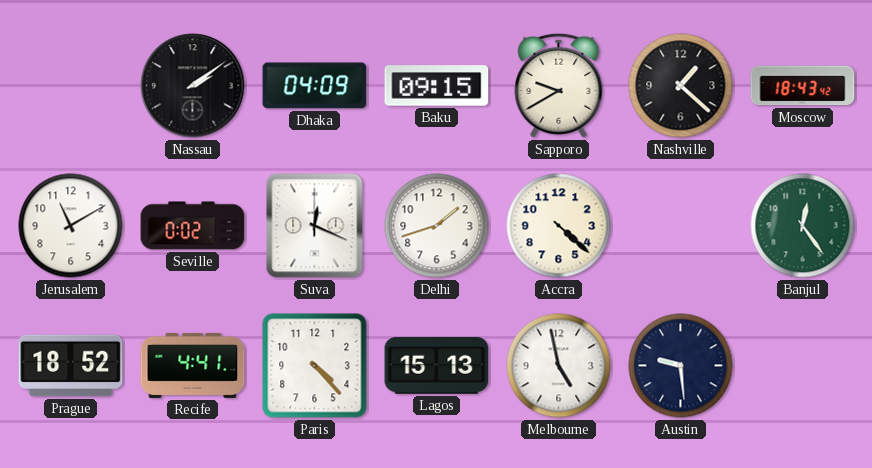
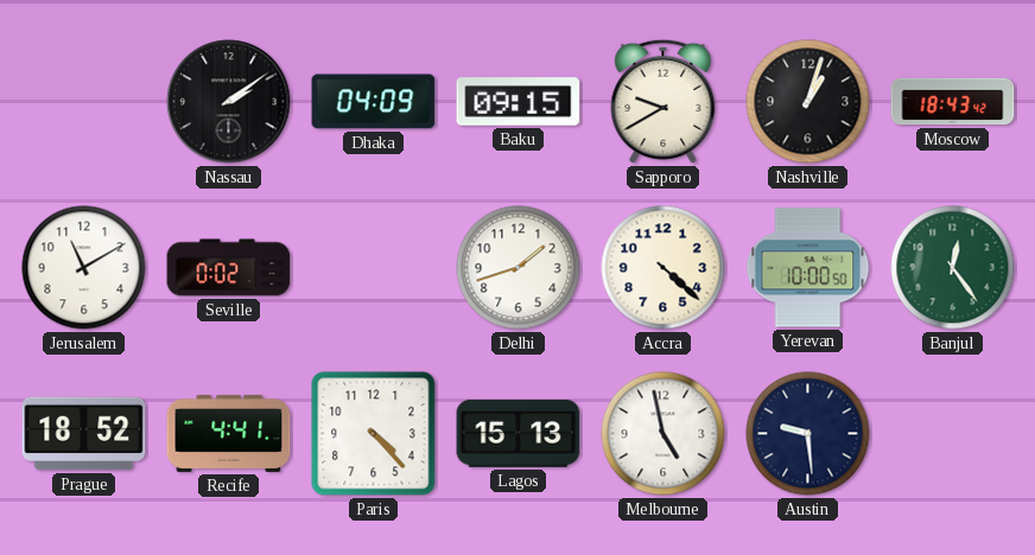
Nashville: 1:22 -> 1:03 (808, 102)
Suva: 12:19 -> none (315, 226)
Yerevan: none -> 10:00 (808, 268)
